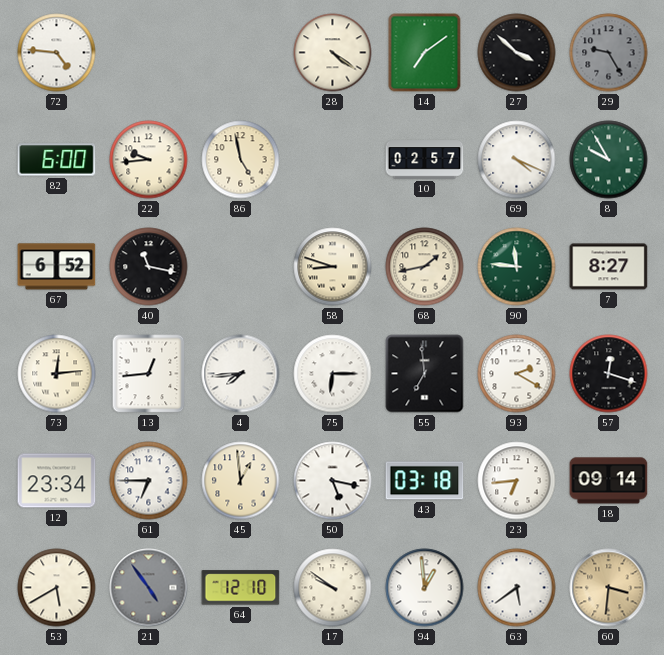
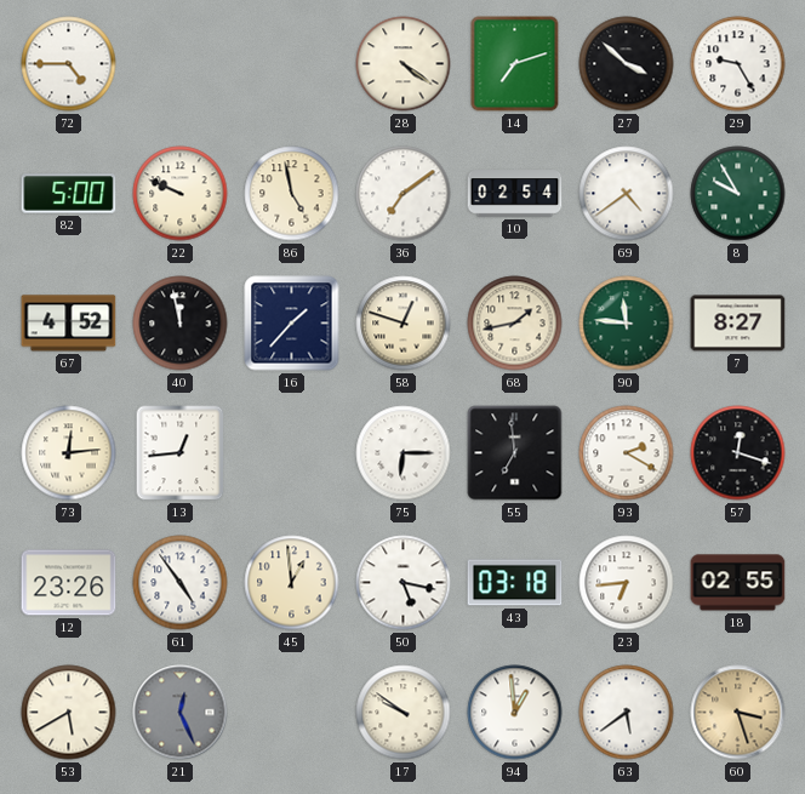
72: 4:46 -> 4:45 (69, 64)
14: 7:09 -> 7:12 (515, 64)
29 dial: grey -> white (738, 64)
82: 6:00 -> 5:00 (69, 194)
22: 9:44 -> 9:49 (181, 194)
36: none -> 7:09 (404, 194)
10: 02:57 -> 02:54 (515, 194)
69: 4:19 -> 4:39 (627, 194)
67: 6:52 -> 4:52 (69, 324)
40: 11:17 -> 11:58 (181, 324)
16: none -> 1:37 (292, 324)
58: 8:48 -> 12:48 (404, 324)
4: 7:44 -> none (241, 374)
12: 23:34 -> 23:26 (69, 583)
61: 6:45 -> 4:54 (181, 583)
18: 09:14 -> 02:55 (738, 583)
21: 4:54 -> 12:26 (181, 713)
64: 12:10 -> none (241, 588)
60: 3:31 -> 3:27 (738, 713)
